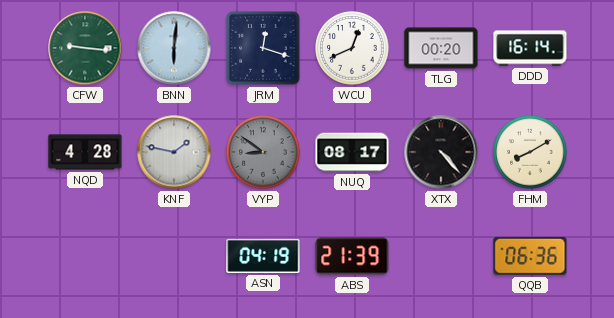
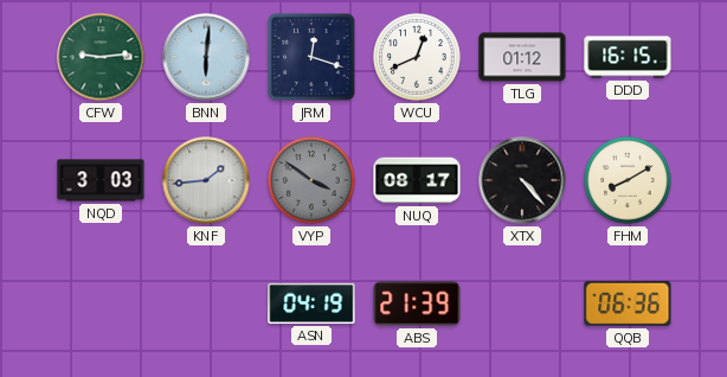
CFW: 9:16 -> 9:14 (101, 57)
TLG: 00:20 -> 01:12 (522, 57)
DDD: 16:14 -> 16:15 (628, 57)
NQD: 4:28 -> 3:03 (101, 180)
KNF: 1:47 -> 1:44 (206, 180)
VYP: 8:51 -> 3:51 (311, 180)
